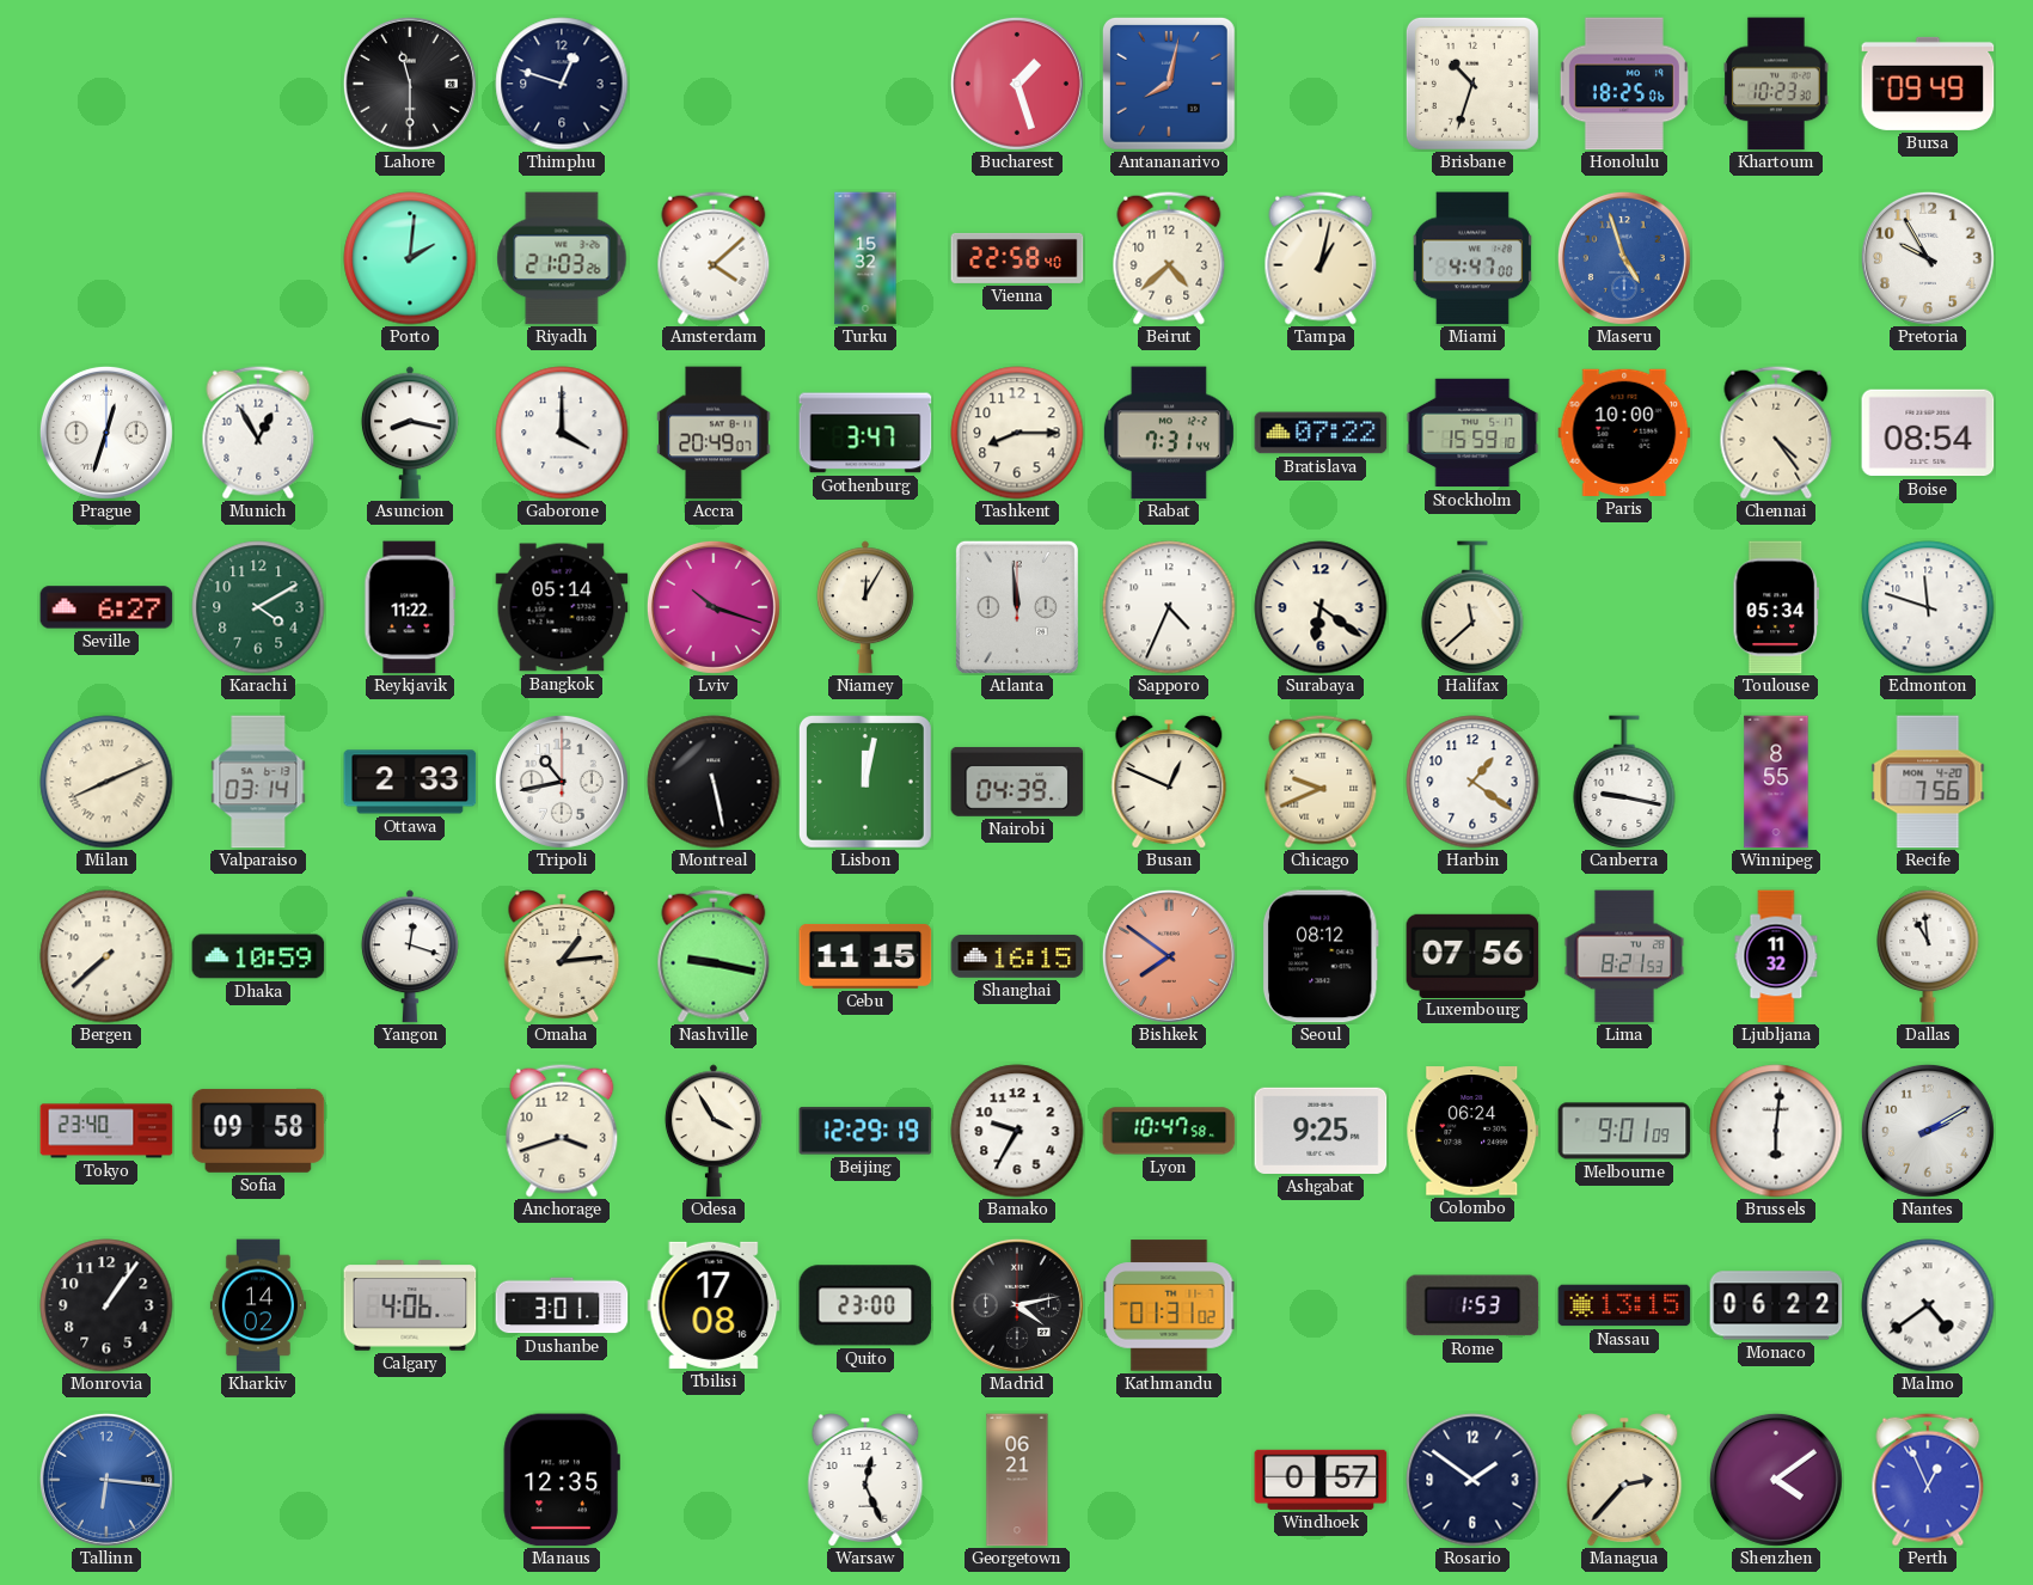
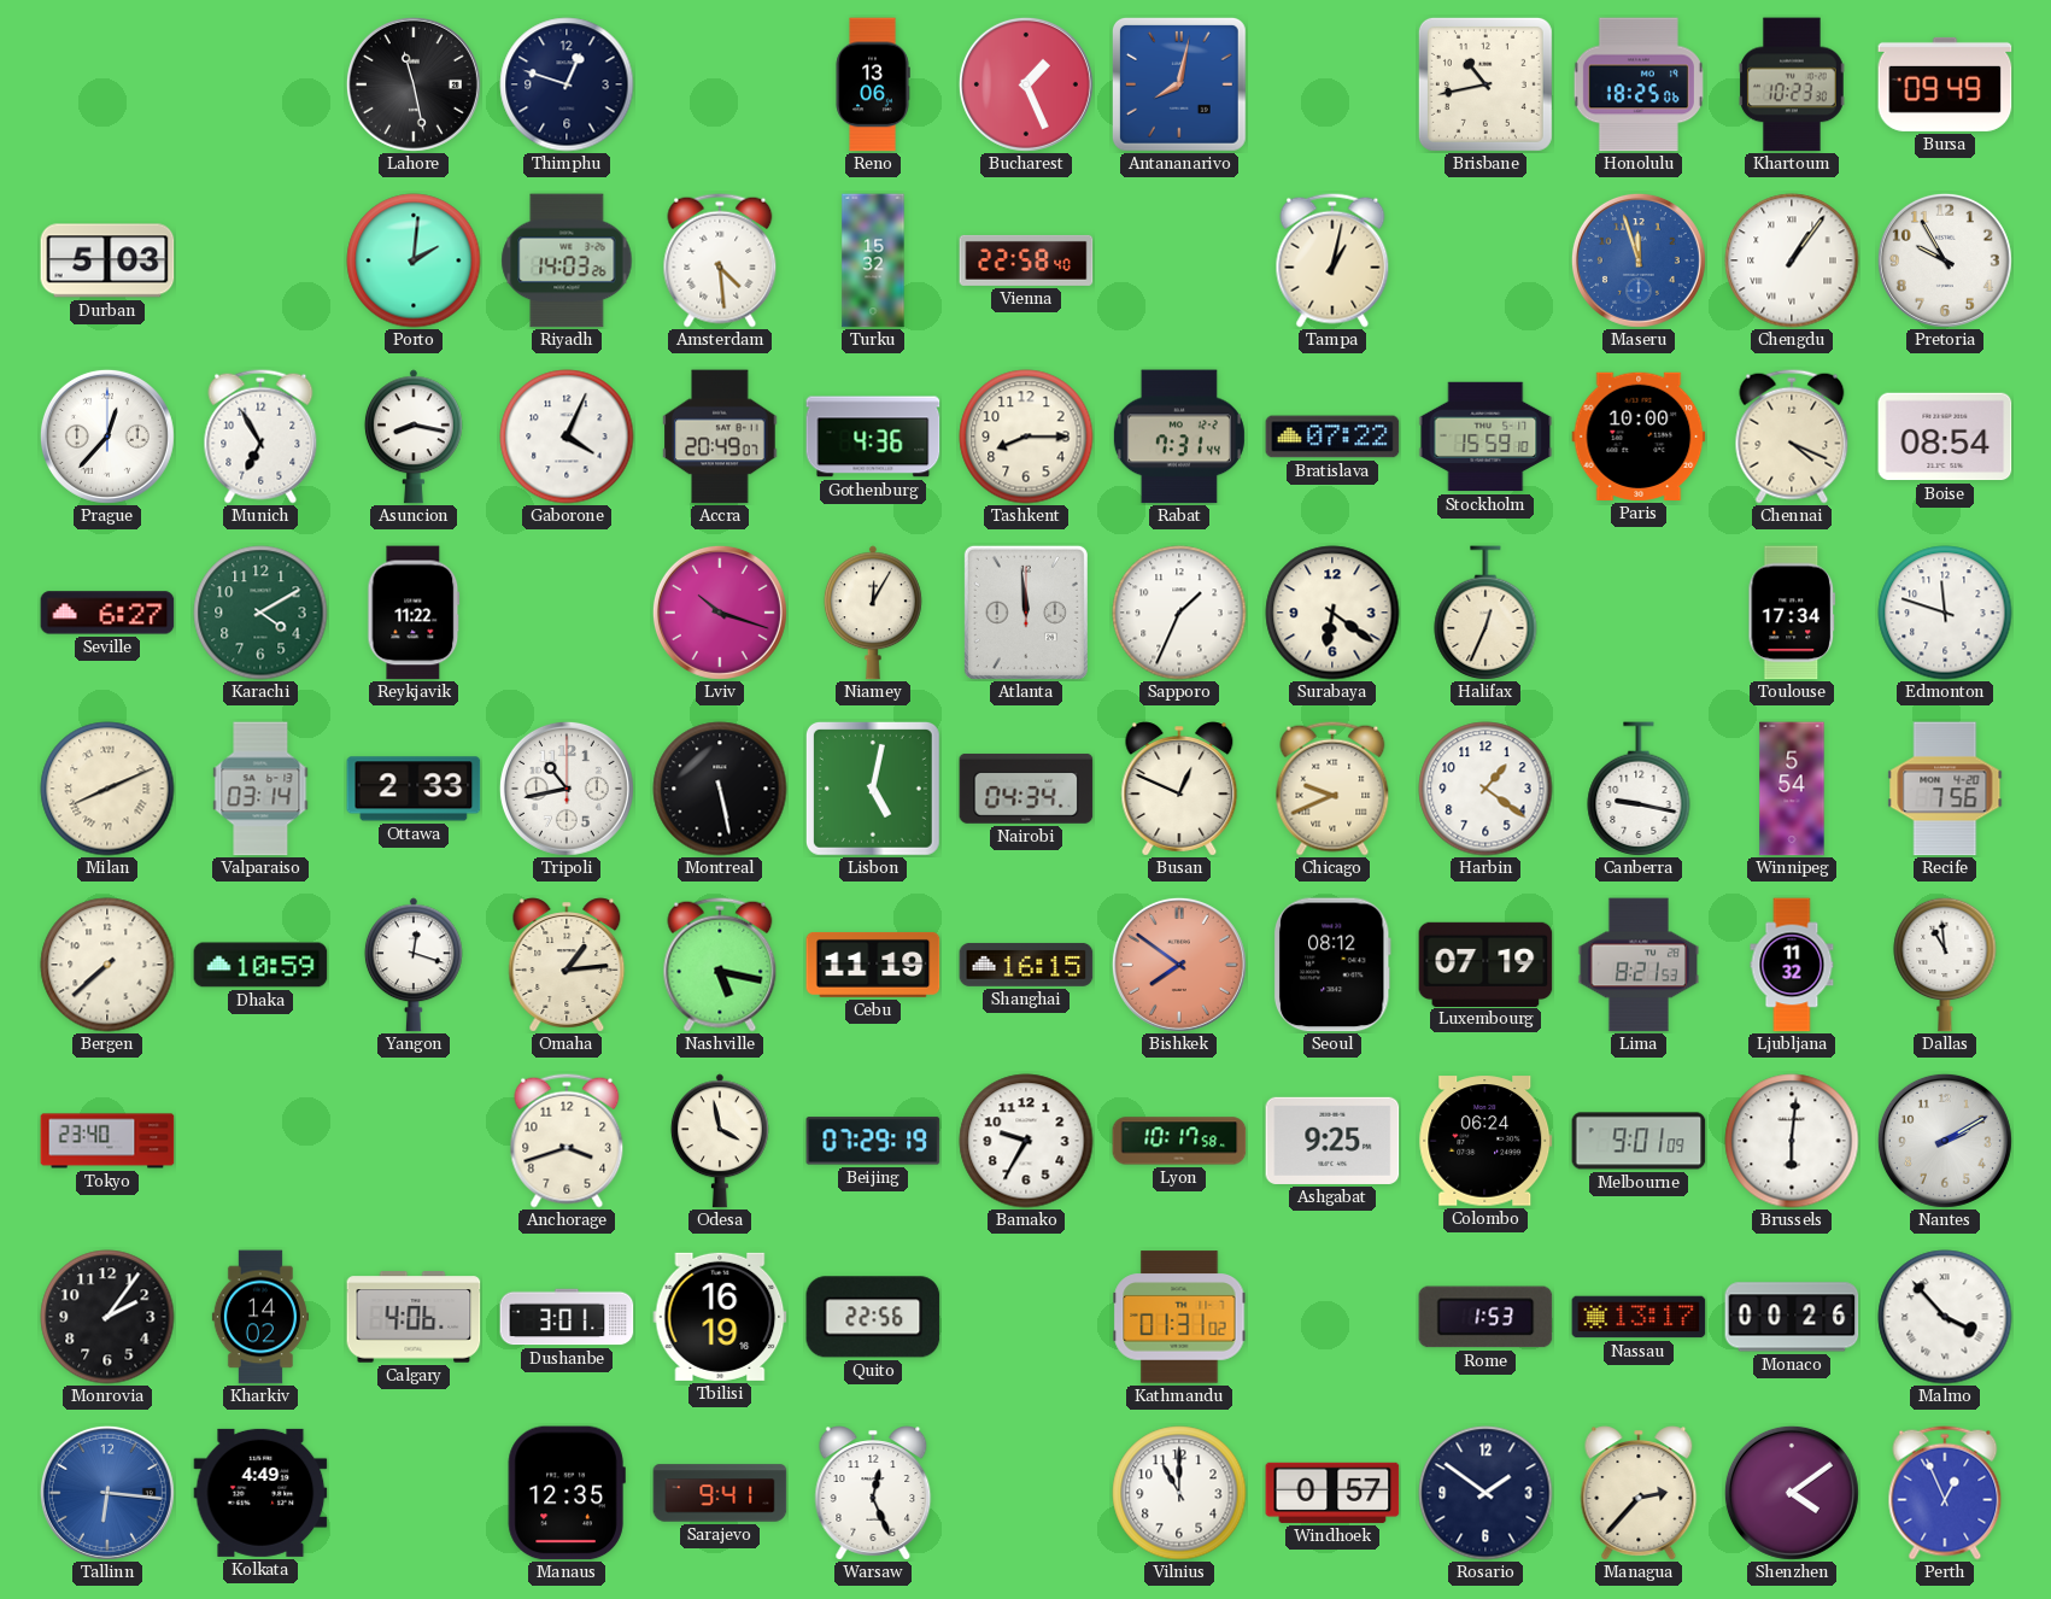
Lahore: 11:30 -> 11:28 (414, 84)
Reno: none -> 13:06 (873, 84)
Bucharest: 1:27 -> 1:26 (1026, 84)
Brisbane: 10:33 -> 10:43 (1485, 84)
Durban: none -> 5:03 (107, 260)
Riyadh: 21:03 -> 14:03 (567, 260)
Amsterdam: 4:08 -> 4:29 (720, 260)
Beirut: 4:38 -> none (1169, 258)
Miami: 4:47 -> none (1472, 258)
Maseru: 4:57 -> 11:57 (1639, 260)
Chengdu: none -> 1:06 (1792, 260)
Prague: 12:33 -> 12:37 (107, 437)
Munich: 12:55 -> 6:55 (260, 437)
Gaborone: 4:00 -> 4:04 (567, 437)
Gothenburg: 3:47 -> 4:36 (873, 437)
Chennai: 4:24 -> 4:19 (1792, 437)
Bangkok: 05:14 -> none (562, 607)
Sapporo: 4:34 -> 1:34 (1179, 613)
Halifax: 11:38 -> 12:34 (1485, 613)
Toulouse: 05:34 -> 17:34 (1792, 613)
Lisbon: 12:02 -> 5:02 (873, 789)
Nairobi: 04:39 -> 04:34 (1026, 789)
Winnipeg: 8:55 -> 5:54 (1792, 789)
Nashville: 9:17 -> 5:17 (720, 965)
Cebu: 11:15 -> 11:19 (873, 965)
Luxembourg: 07:56 -> 07:19 (1485, 963)
Sofia: 09:58 -> none (258, 1131)
Odesa: 3:55 -> 3:58 (720, 1141)
Beijing: 12:29 -> 07:29 (873, 1141)
Lyon: 10:47 -> 10:17 (1179, 1141)
Monrovia: 1:06 -> 2:06 (107, 1317)
Tbilisi: 17:08 -> 16:19 (720, 1317)
Quito: 23:00 -> 22:56 (873, 1317)
Madrid: 4:13 -> none (1017, 1305)
Nassau: 13:15 -> 13:17 (1639, 1317)
Monaco: 06:22 -> 00:26 (1792, 1317)
Malmo: 4:39 -> 3:53 (1945, 1317)
Kolkata: none -> 4:49 (260, 1493)
Sarajevo: none -> 9:41 (720, 1493)
Georgetown: 06:21 -> none (1017, 1480)
Vilnius: none -> 11:00 (1179, 1493)
